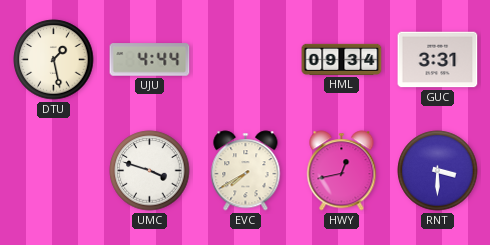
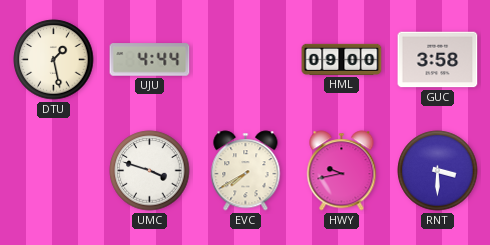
HML: 09:34 -> 09:00 (342, 59)
GUC: 3:31 -> 3:58 (438, 60)
HWY: 12:43 -> 9:43 (342, 171)
